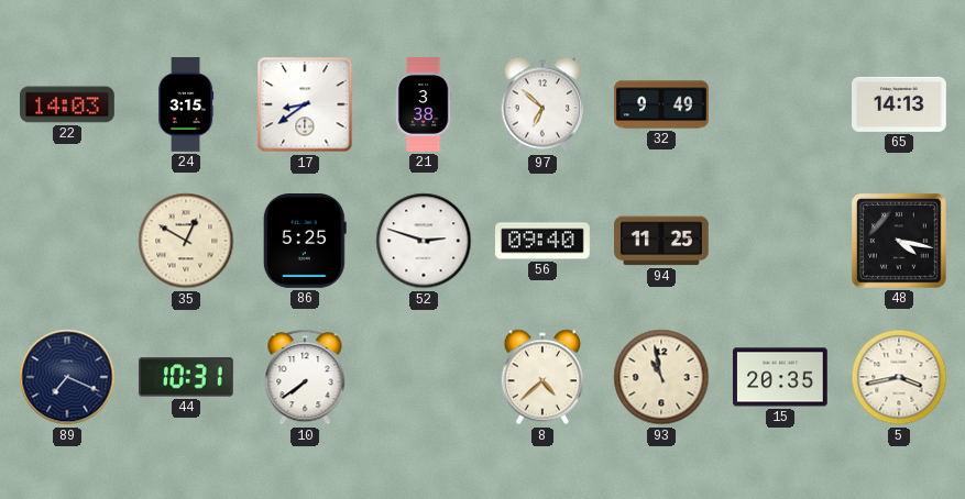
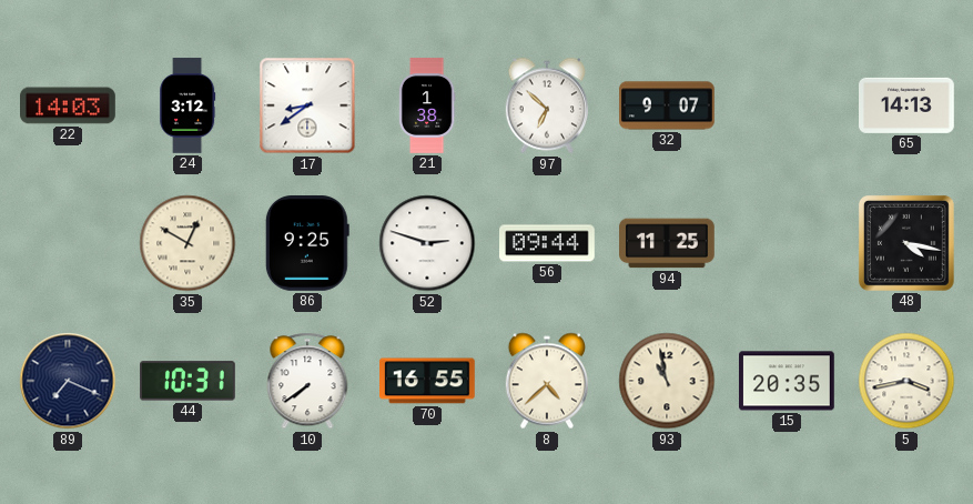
24: 3:15 -> 3:12 (187, 105)
21: 3:38 -> 1:38 (427, 105)
32: 9:49 -> 9:07 (667, 105)
86: 5:25 -> 9:25 (307, 244)
56: 09:40 -> 09:44 (548, 243)
70: none -> 16:55 (428, 381)
